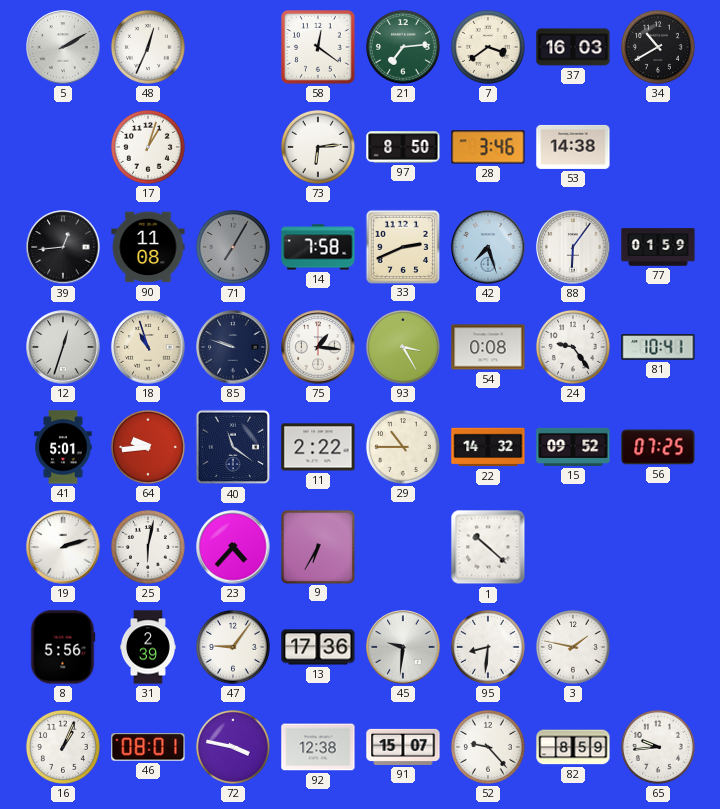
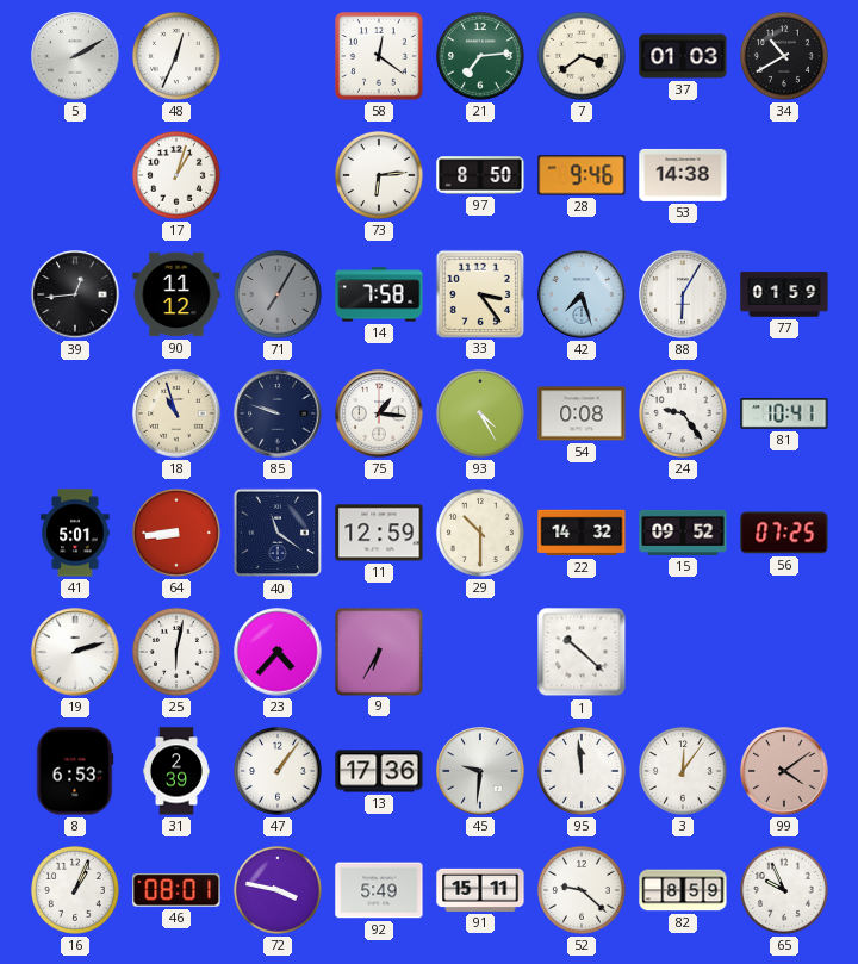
37: 16:03 -> 01:03 (683, 56)
28: 3:46 -> 9:46 (582, 175)
90: 11:08 -> 11:12 (176, 294)
33: 2:41 -> 3:24 (479, 293)
88: 6:06 -> 6:05 (683, 294)
12: 12:33 -> none (63, 347)
93: 3:25 -> 4:25 (480, 413)
64: 9:44 -> 8:44 (176, 533)
11: 2:22 -> 12:59 (379, 533)
29: 10:45 -> 10:30 (480, 533)
8: 5:56 -> 6:53 (75, 771)
47: 9:06 -> 1:06 (278, 771)
95: 8:31 -> 11:59 (582, 771)
3: 1:47 -> 12:06 (683, 771)
99: none -> 4:09 (784, 771)
92: 12:38 -> 5:49 (379, 890)
91: 15:07 -> 15:11 (480, 890)
52: 9:23 -> 9:22 (582, 890)
65: 9:44 -> 9:56 (784, 890)
